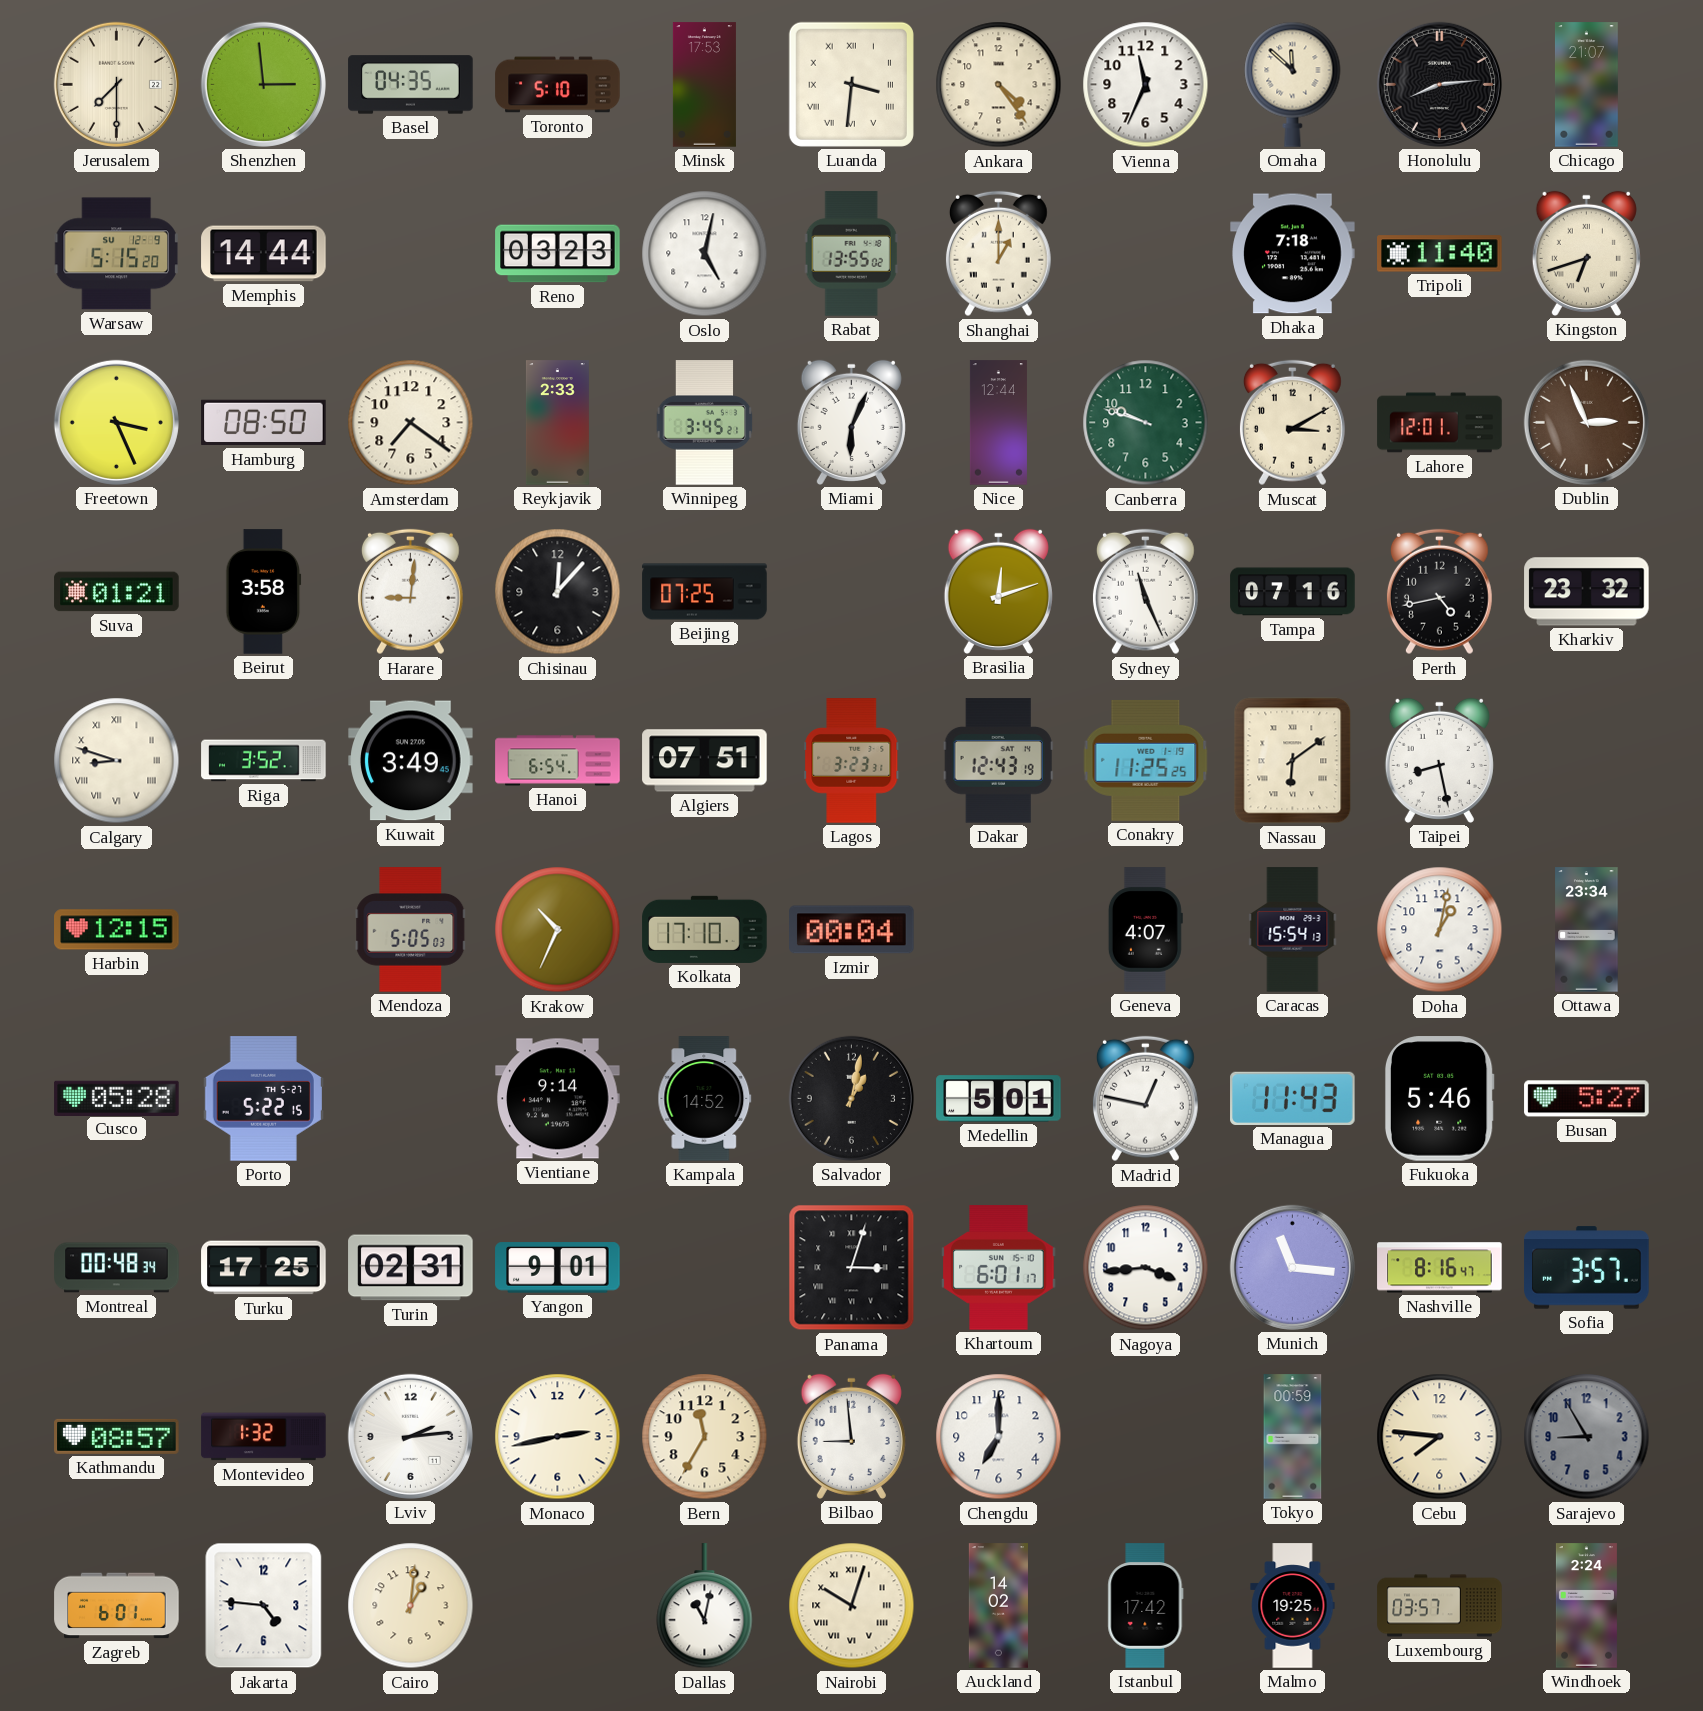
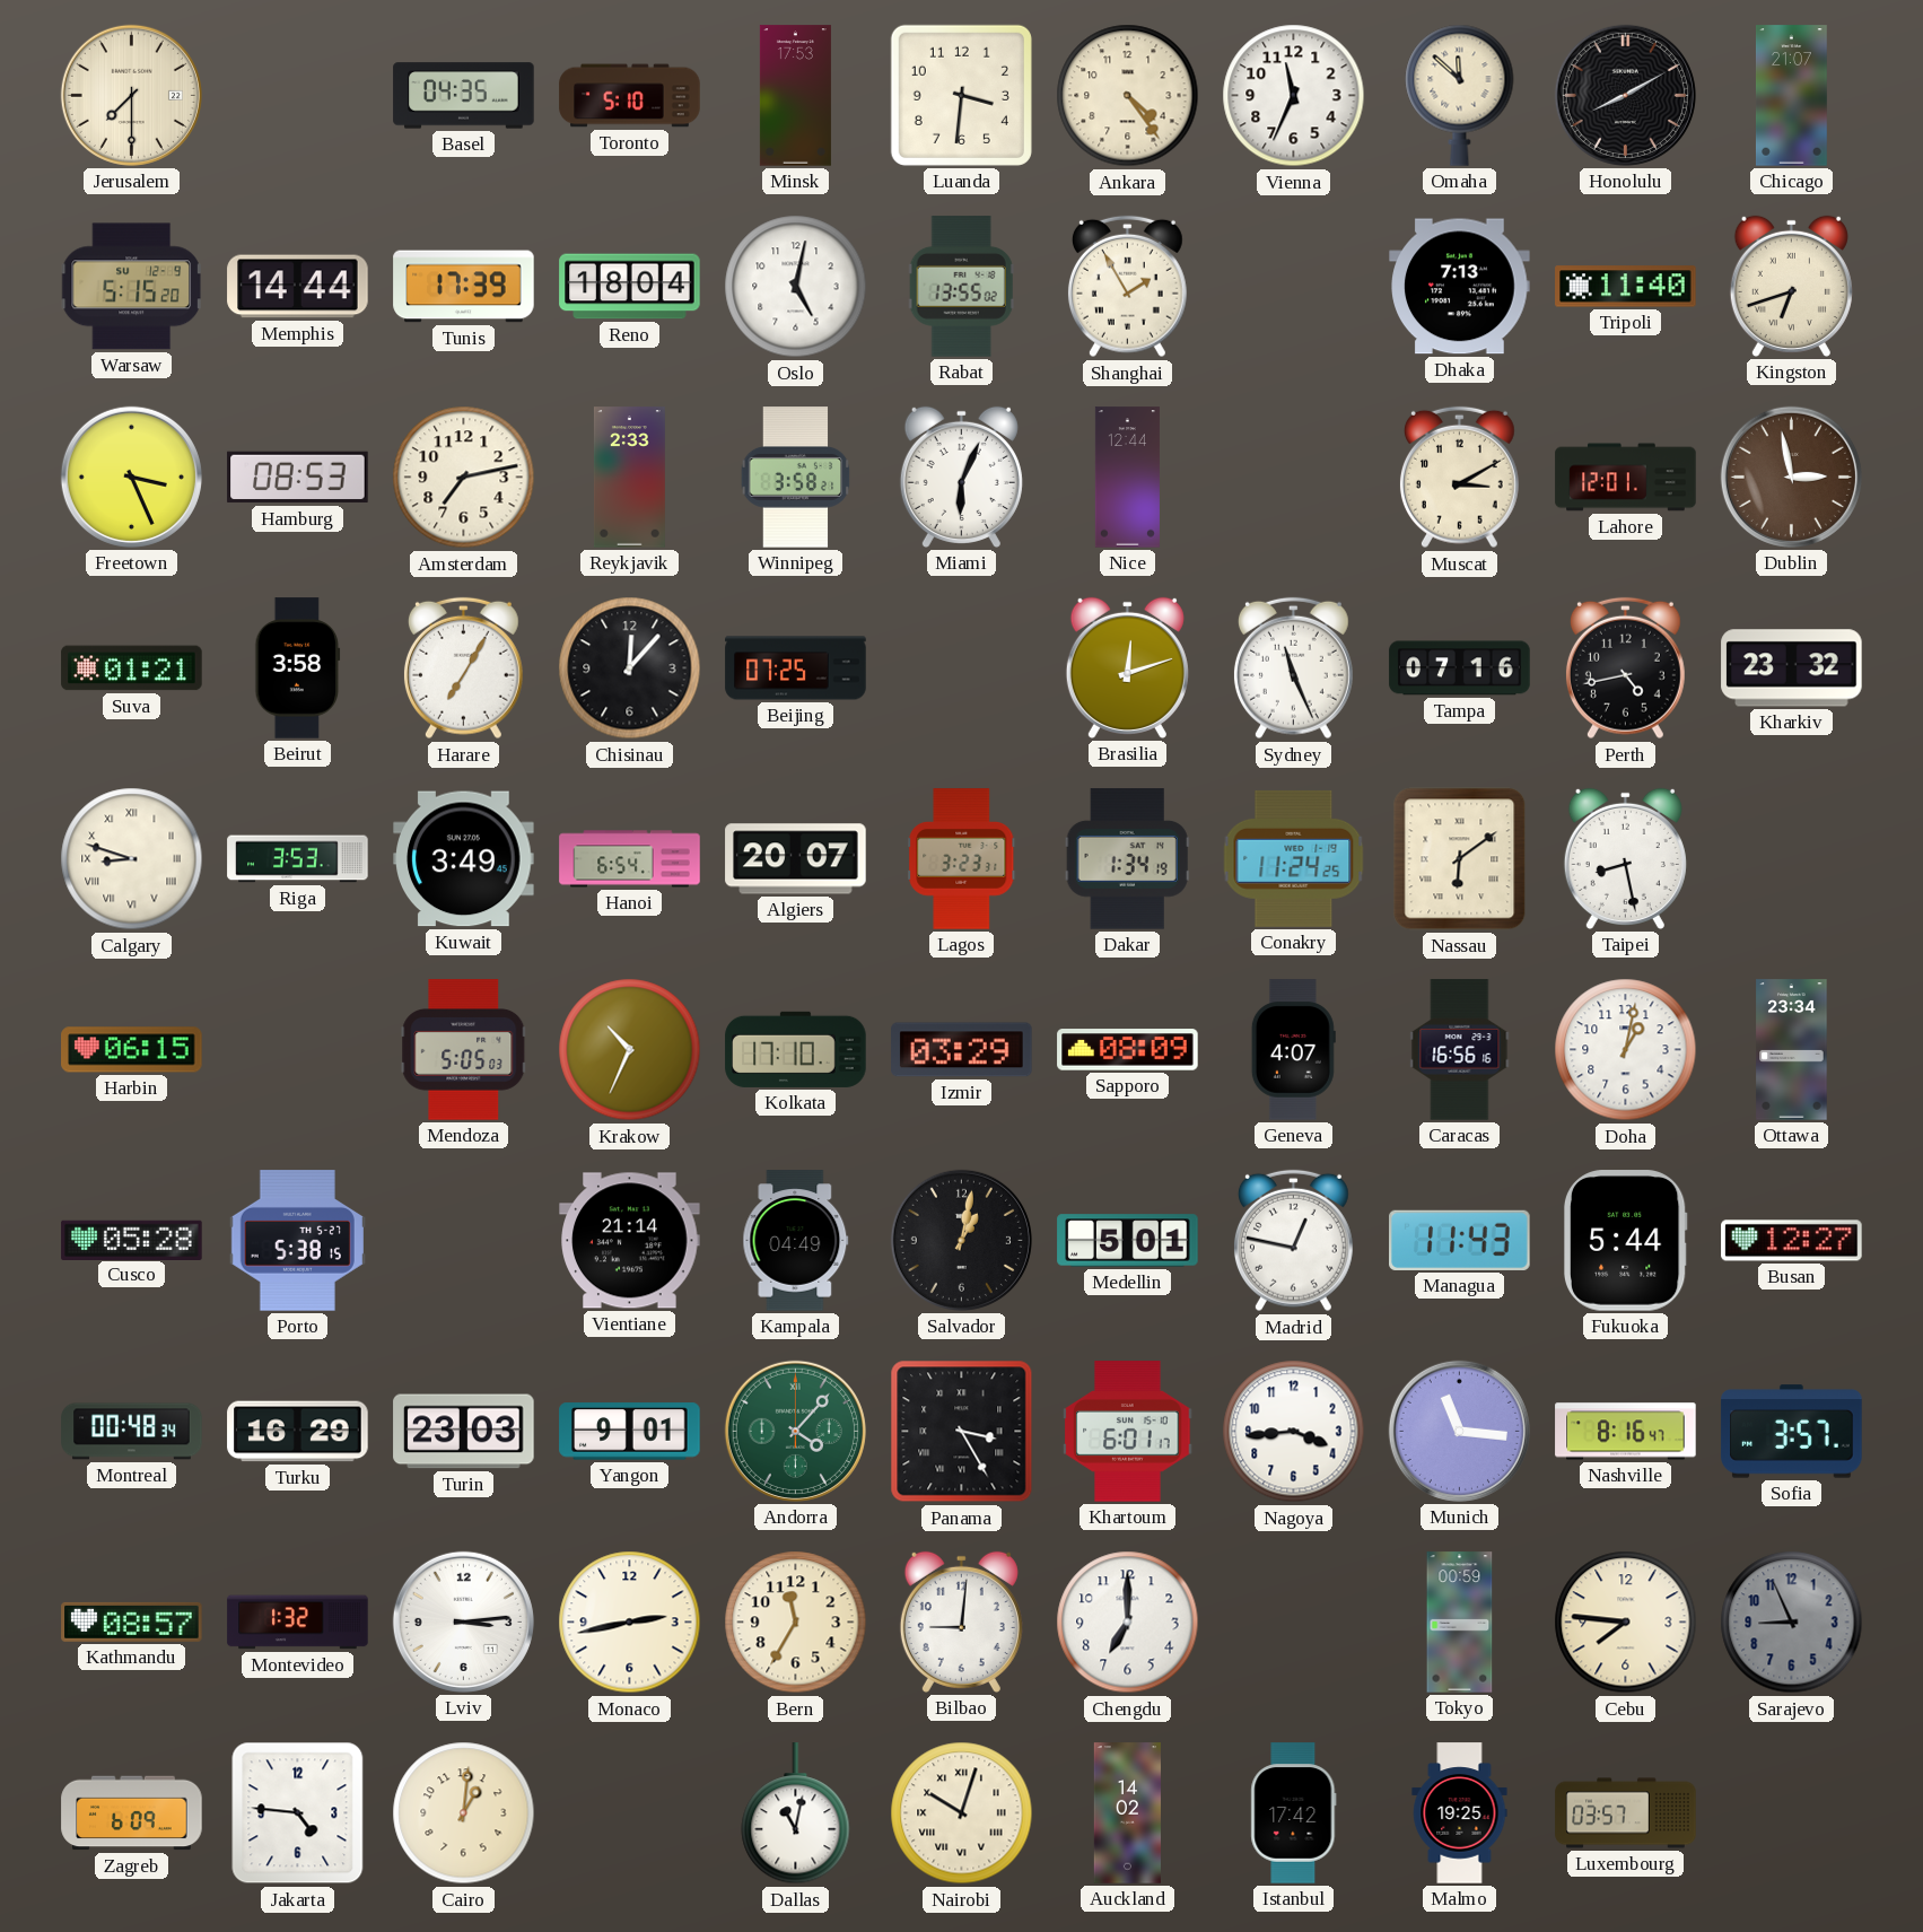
Shenzhen: 2:59 -> none (263, 84)
Luanda numerals: Roman -> Arabic (961, 95)
Honolulu: 8:14 -> 8:10 (1625, 95)
Tunis: none -> 17:39 (464, 287)
Reno: 03:23 -> 18:04 (630, 287)
Shanghai: 1:00 -> 1:55 (1127, 287)
Dhaka: 7:18 -> 7:13 (1460, 287)
Hamburg: 08:50 -> 08:53 (298, 478)
Amsterdam: 7:21 -> 7:13 (464, 478)
Winnipeg: 3:45 -> 3:58 (796, 478)
Canberra: 9:48 -> none (1146, 423)
Dublin: 2:56 -> 2:58 (1791, 477)
Harare: 9:01 -> 7:05 (463, 668)
Riga: 3:52 -> 3:53 (298, 859)
Algiers: 07:51 -> 20:07 (796, 859)
Dakar: 12:43 -> 1:34 (1127, 859)
Conakry: 11:25 -> 11:24 (1294, 858)
Harbin: 12:15 -> 06:15 (132, 1050)
Izmir: 00:04 -> 03:29 (962, 1050)
Sapporo: none -> 08:09 (1128, 1050)
Caracas: 15:54 -> 16:56 (1460, 1050)
Porto: 5:22 -> 5:38 (297, 1241)
Vientiane: 9:14 -> 21:14 (630, 1241)
Kampala: 14:52 -> 04:49 (796, 1241)
Fukuoka: 5:46 -> 5:44 (1625, 1241)
Busan: 5:27 -> 12:27 (1792, 1241)
Turku: 17:25 -> 16:29 (298, 1432)
Turin: 02:31 -> 23:03 (464, 1432)
Andorra: none -> 4:07 (795, 1431)
Panama: 3:03 -> 3:25 (962, 1432)
Lviv: 2:14 -> 3:14 (463, 1621)
Bilbao: 8:59 -> 9:01 (961, 1621)
Sarajevo: 8:55 -> 8:56 (1792, 1623)
Zagreb: 6:01 -> 6:09 (132, 1813)
Windhoek: 2:24 -> none (1586, 1606)
